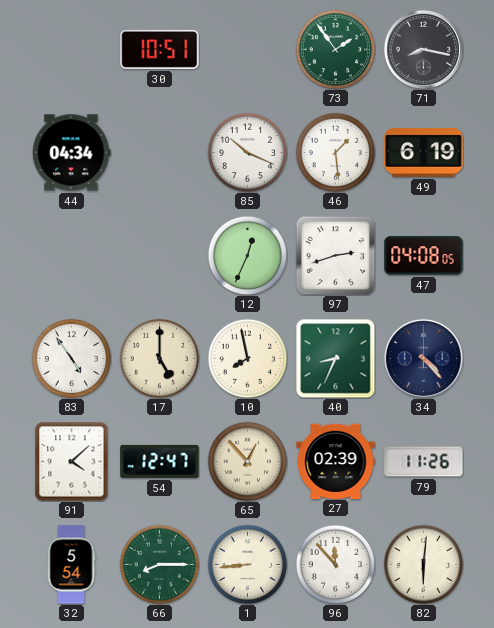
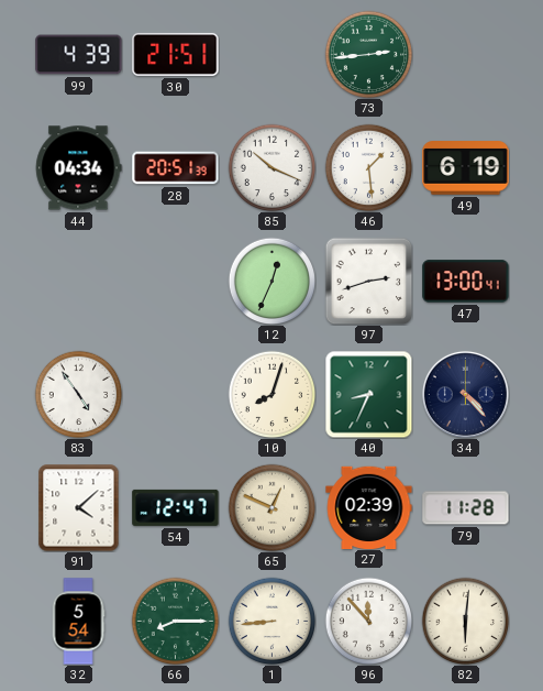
99: none -> 4:39 (79, 55)
30: 10:51 -> 21:51 (176, 54)
73: 1:54 -> 2:44 (368, 54)
71: 8:17 -> none (423, 49)
28: none -> 20:51 (176, 168)
47: 04:08 -> 13:00 (466, 282)
17: 5:00 -> none (159, 358)
10: 7:58 -> 8:03 (271, 394)
65: 12:53 -> 12:49 (271, 507)
79: 11:26 -> 11:28 (466, 508)
